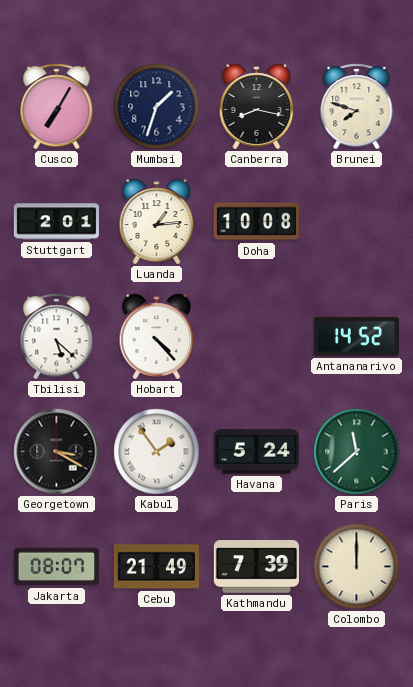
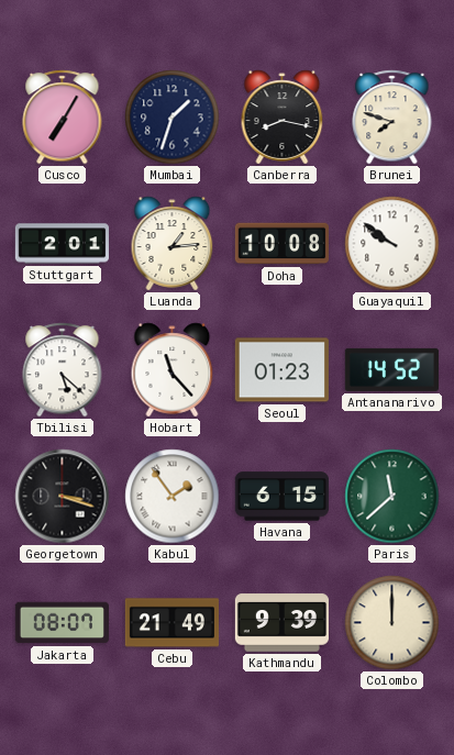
Guayaquil: none -> 9:51 (392, 244)
Hobart: 4:23 -> 11:23 (173, 370)
Seoul: none -> 01:23 (281, 370)
Georgetown: 3:20 -> 3:18 (63, 497)
Havana: 5:24 -> 6:15 (281, 497)
Kathmandu: 7:39 -> 9:39 (281, 623)
